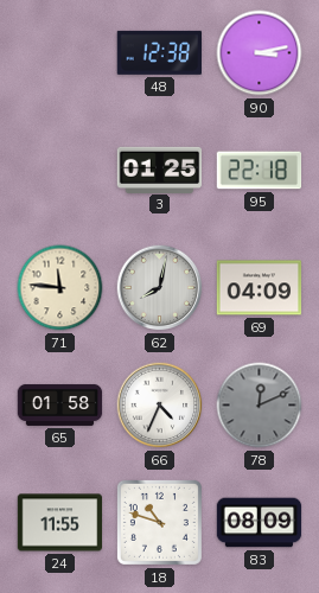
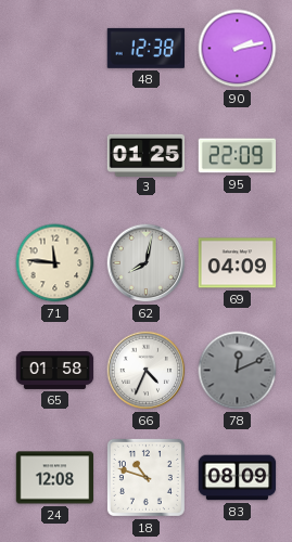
90: 3:13 -> 2:13 (238, 49)
95: 22:18 -> 22:09 (238, 156)
24: 11:55 -> 12:08 (55, 478)
